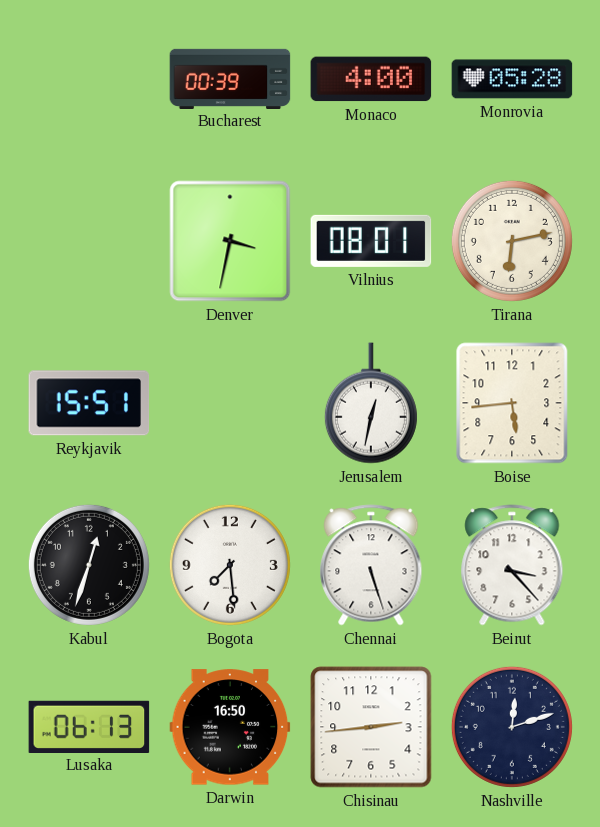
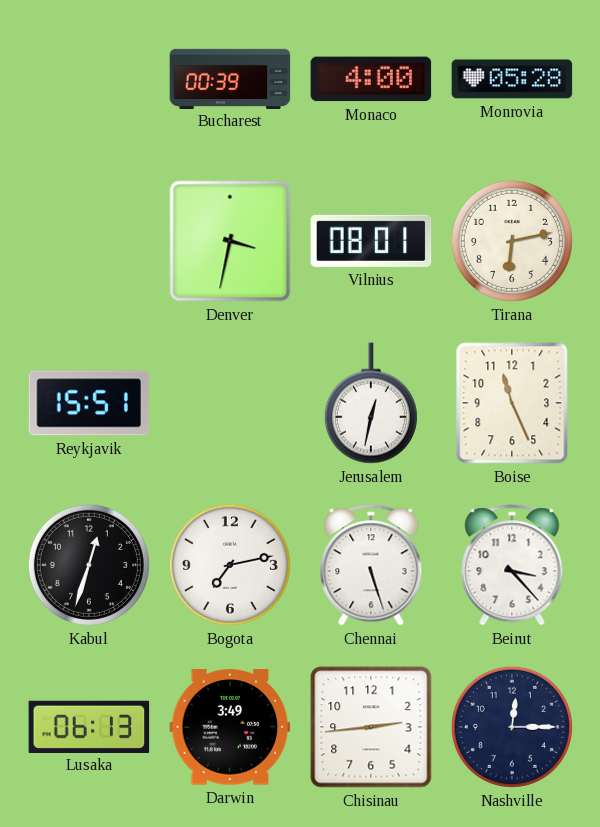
Boise: 5:44 -> 11:26 (512, 403)
Bogota: 7:29 -> 7:13 (230, 565)
Darwin: 16:50 -> 3:49 (230, 727)
Nashville: 12:12 -> 12:15 (512, 727)
